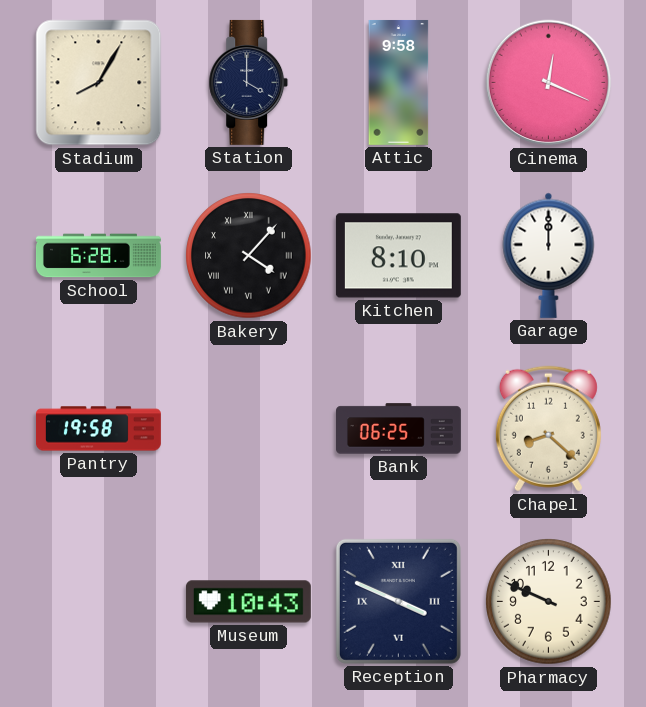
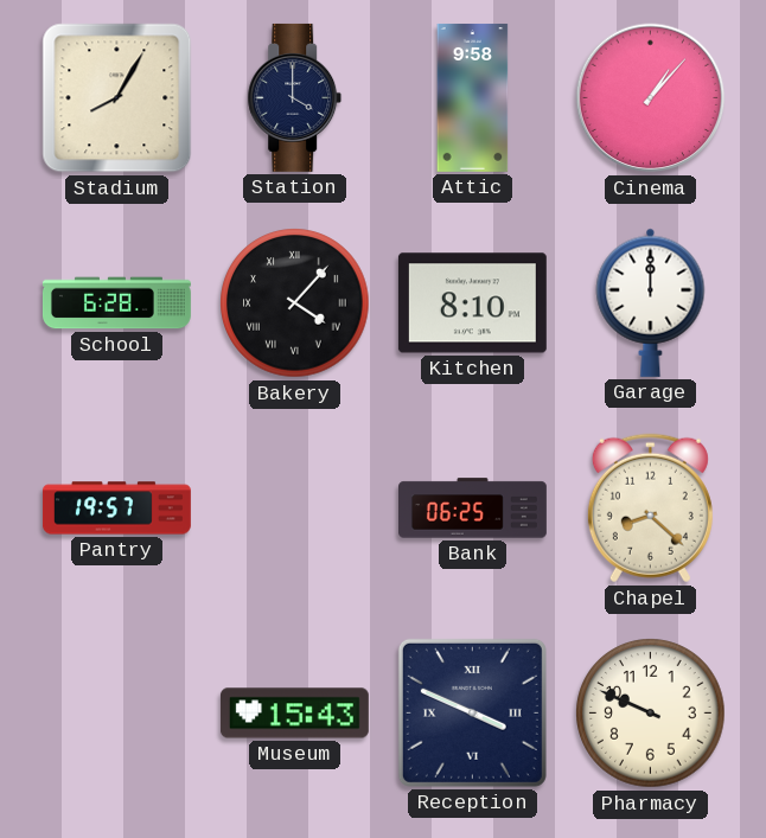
Cinema: 12:19 -> 1:07 (651, 98)
Pantry: 19:58 -> 19:57 (117, 508)
Museum: 10:43 -> 15:43 (294, 714)
